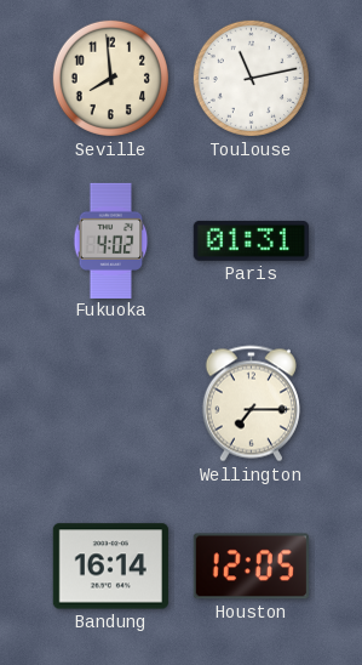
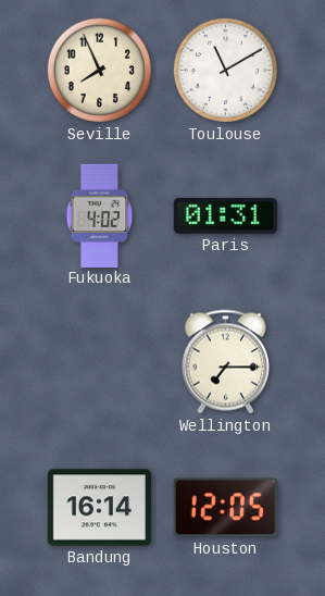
Seville: 7:59 -> 7:56 (99, 70)
Toulouse: 11:13 -> 11:10 (225, 70)
